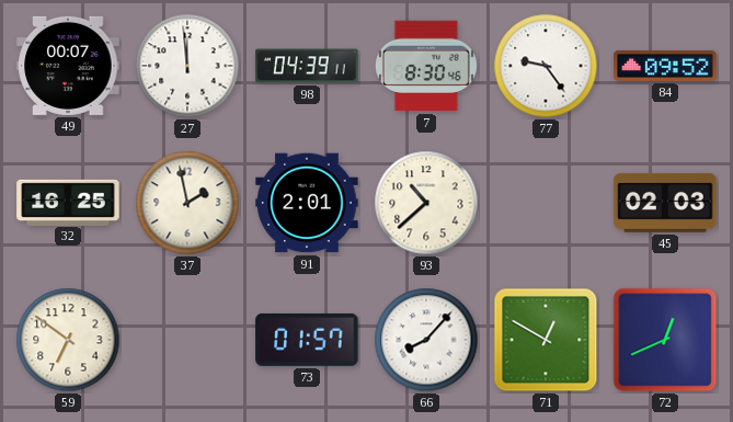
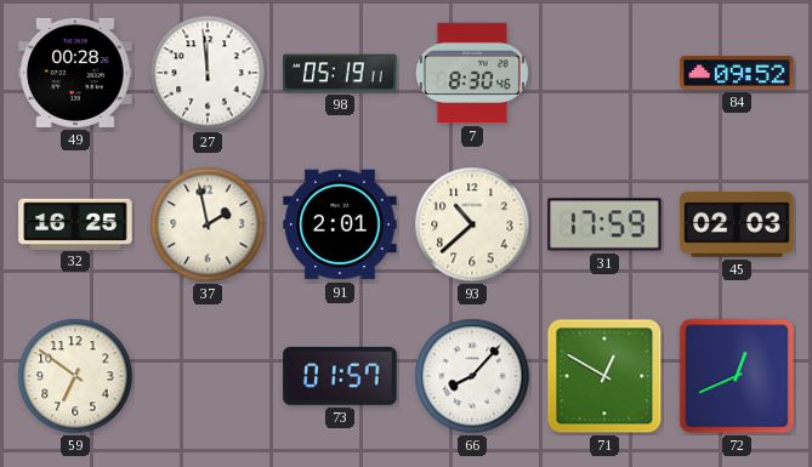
49: 00:07 -> 00:28 (75, 73)
98: 04:39 -> 05:19 (340, 73)
77: 9:24 -> none (546, 66)
31: none -> 17:59 (604, 224)
